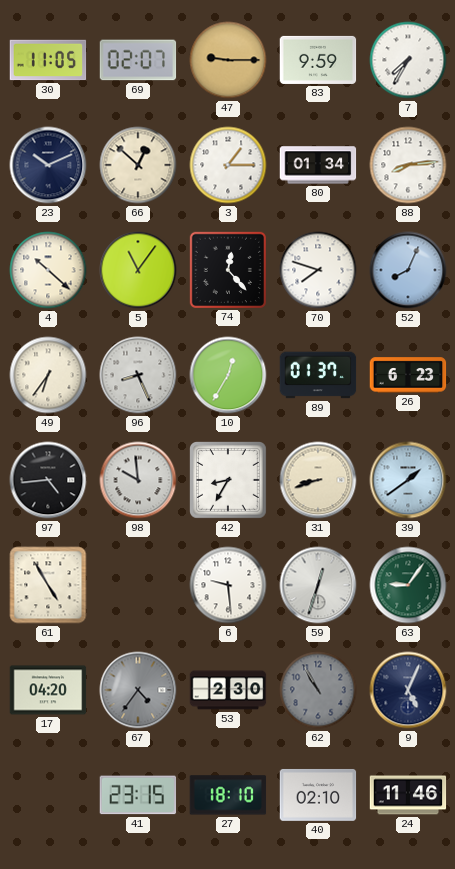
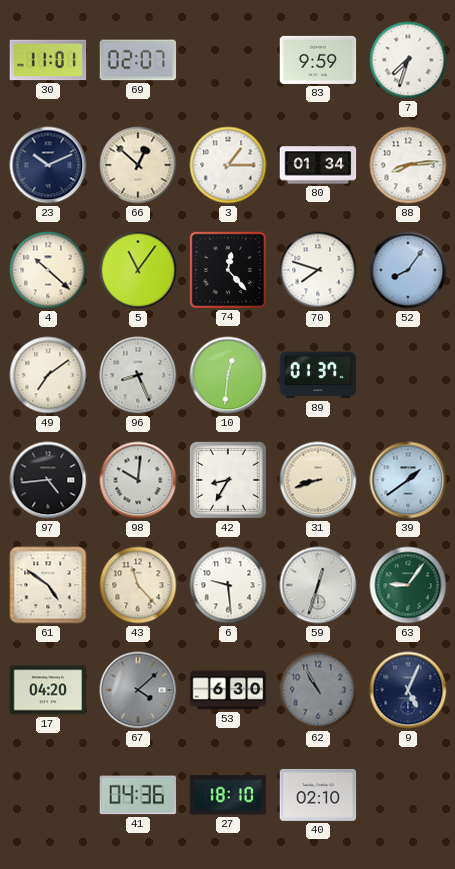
30: 11:05 -> 11:01 (48, 60)
47: 9:15 -> none (228, 60)
7: 7:35 -> 7:33 (408, 60)
52: 8:04 -> 8:06 (408, 270)
49: 6:36 -> 7:09 (48, 375)
10: 12:35 -> 12:31 (228, 375)
26: 6:23 -> none (408, 375)
98: 9:59 -> 10:01 (138, 480)
61: 4:55 -> 4:51 (48, 585)
43: none -> 11:23 (138, 585)
67: 4:36 -> 4:08 (138, 690)
53: 2:30 -> 6:30 (228, 690)
41: 23:15 -> 04:36 (138, 795)
24: 11:46 -> none (408, 795)
